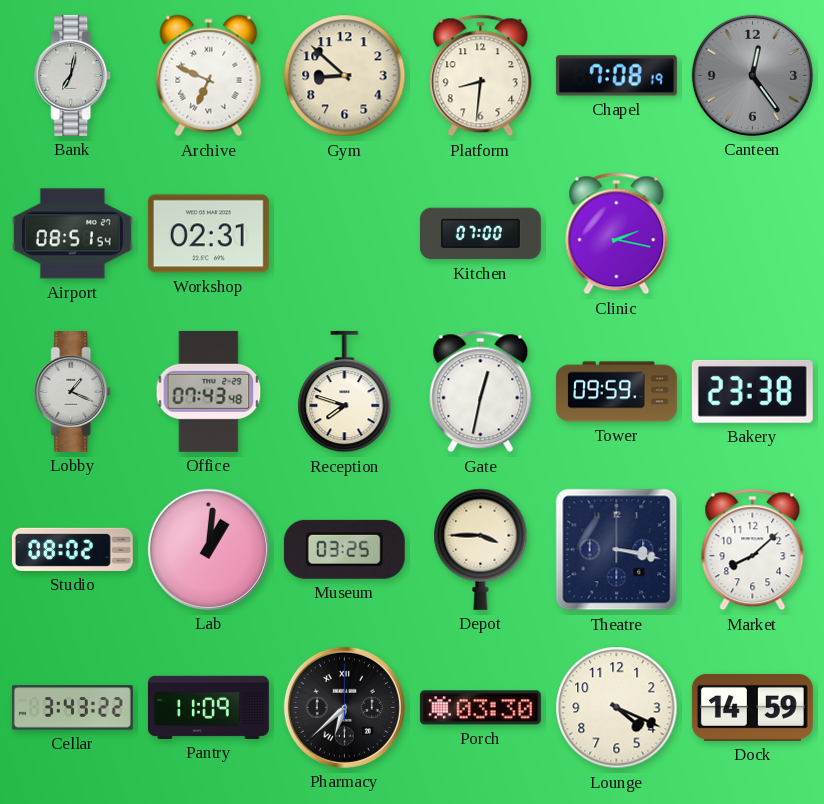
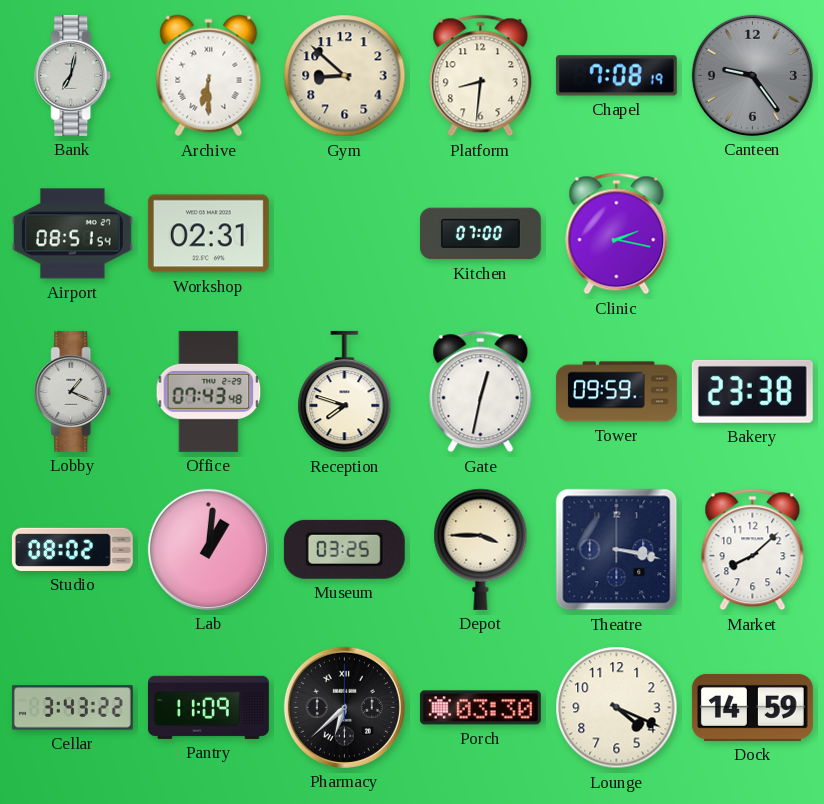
Archive: 6:49 -> 6:30 (209, 76)
Canteen: 12:24 -> 9:24 (752, 75)
